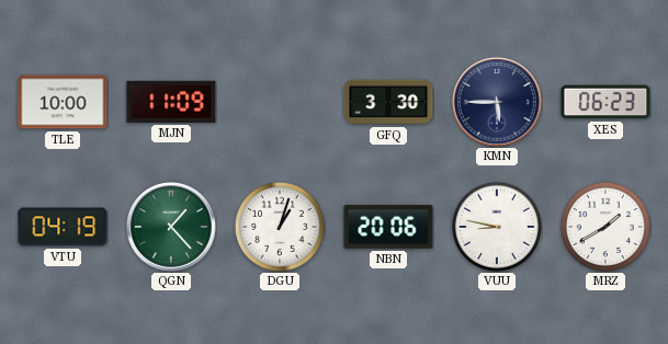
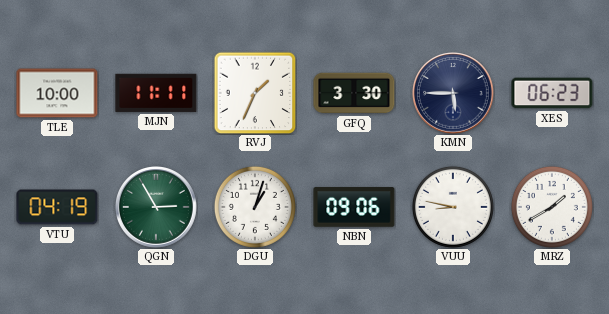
MJN: 11:09 -> 11:11 (156, 93)
RVJ: none -> 1:34 (255, 93)
QGN: 1:23 -> 2:55 (157, 208)
NBN: 20:06 -> 09:06 (354, 207)
